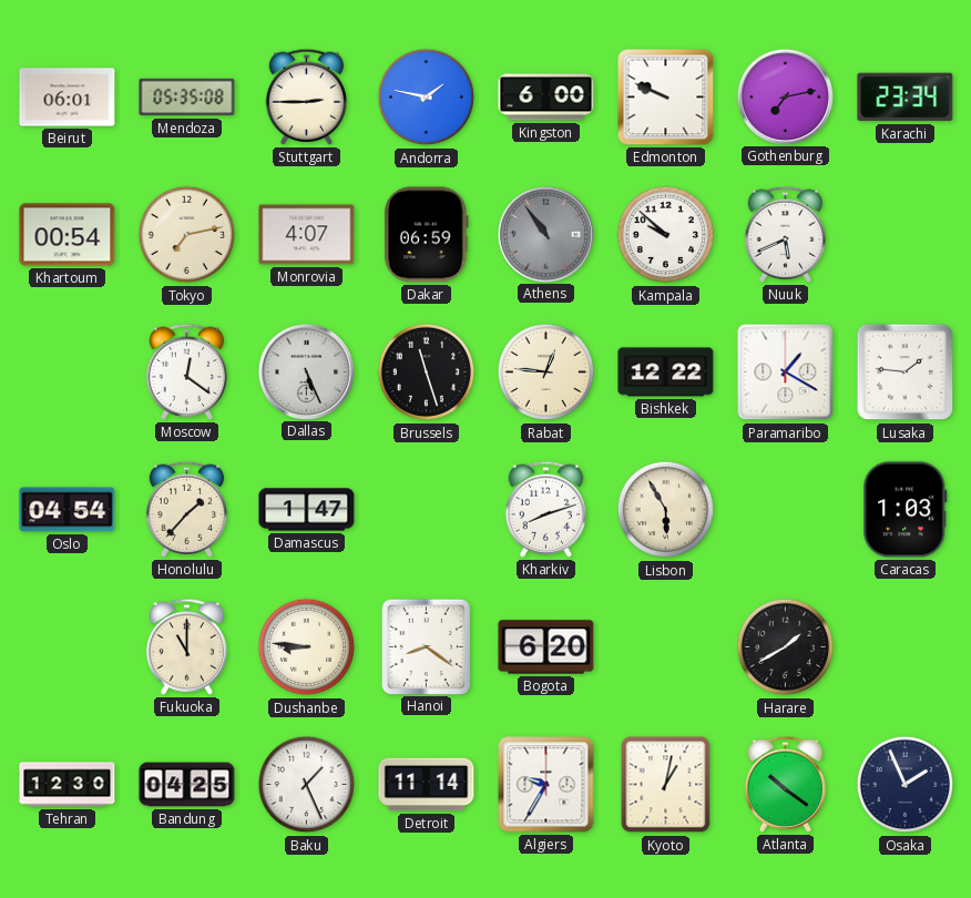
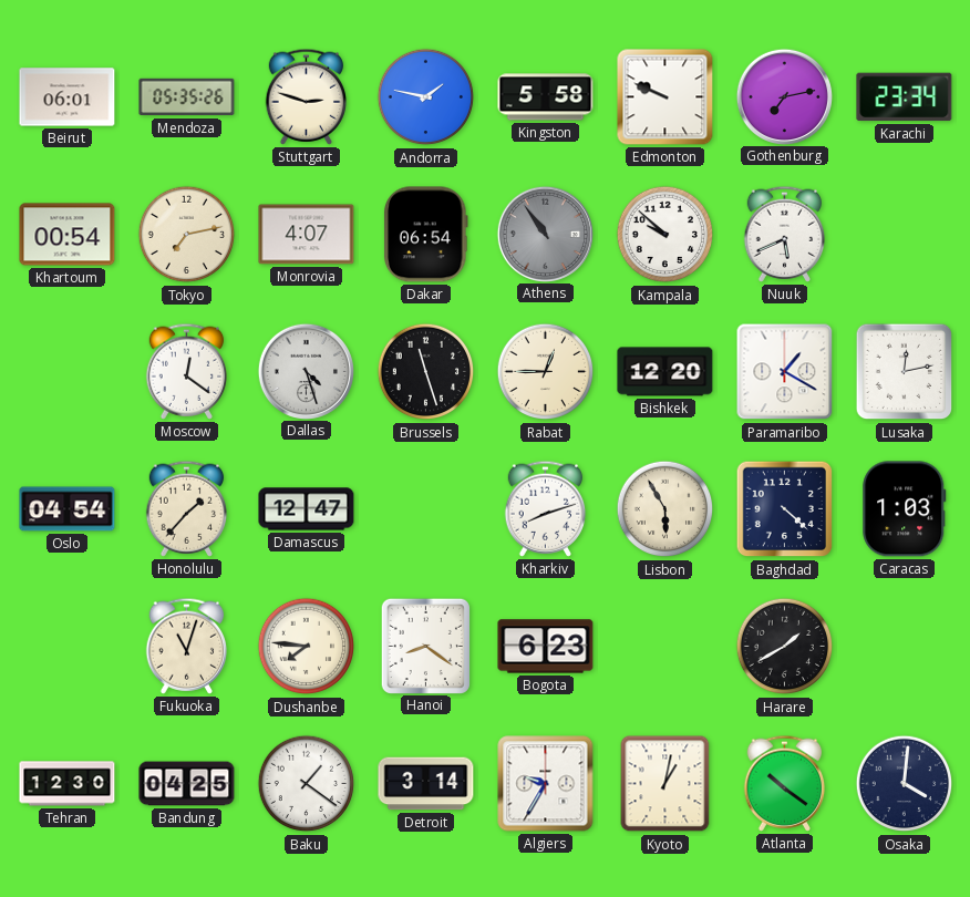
Mendoza: 05:35:08 -> 05:35:26 (187, 97)
Stuttgart: 2:45 -> 2:48 (307, 96)
Kingston: 6:00 -> 5:58 (546, 97)
Dakar: 06:59 -> 06:54 (426, 235)
Dallas: 5:26 -> 4:27 (306, 371)
Rabat: 12:46 -> 12:45 (546, 372)
Bishkek: 12:22 -> 12:20 (665, 372)
Lusaka: 1:46 -> 12:13 (905, 372)
Damascus: 1:47 -> 12:47 (307, 509)
Baghdad: none -> 4:22 (785, 509)
Fukuoka: 11:00 -> 11:03 (187, 646)
Dushanbe: 8:46 -> 7:46 (307, 647)
Bogota: 6:20 -> 6:23 (546, 647)
Baku: 1:26 -> 1:21 (307, 784)
Detroit: 11:14 -> 3:14 (426, 784)
Osaka: 1:56 -> 4:01 (905, 784)
